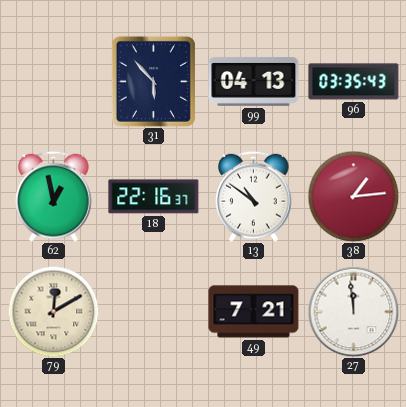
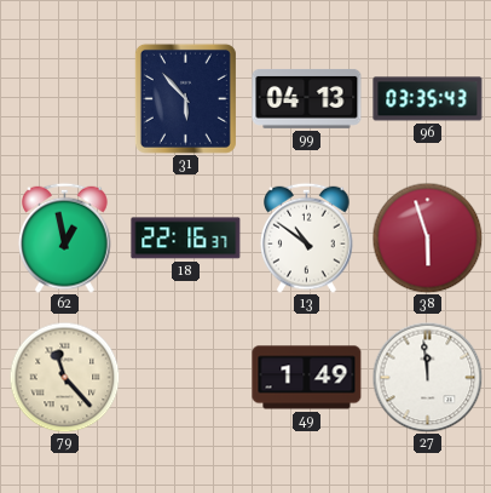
38: 1:14 -> 5:57 (427, 237)
79: 12:10 -> 11:23 (64, 377)
49: 7:21 -> 1:49 (307, 378)
